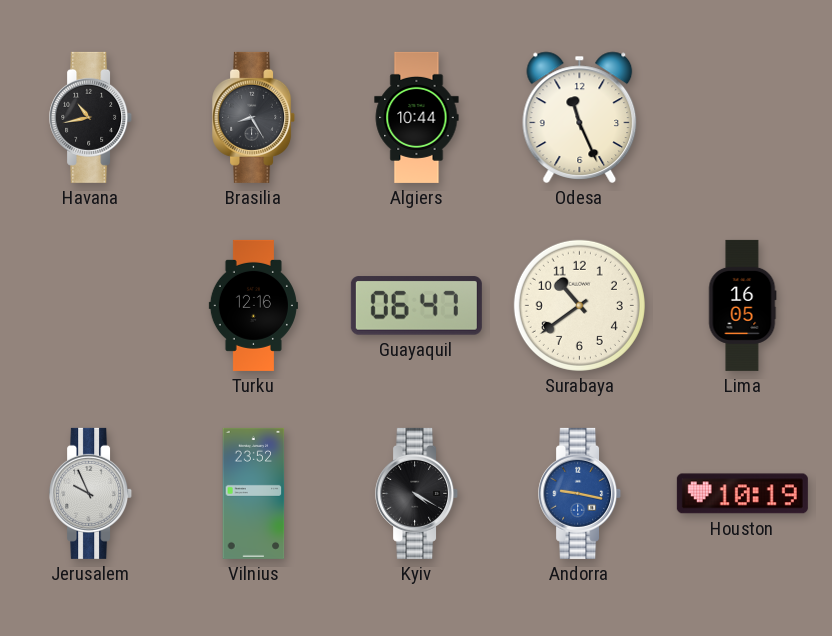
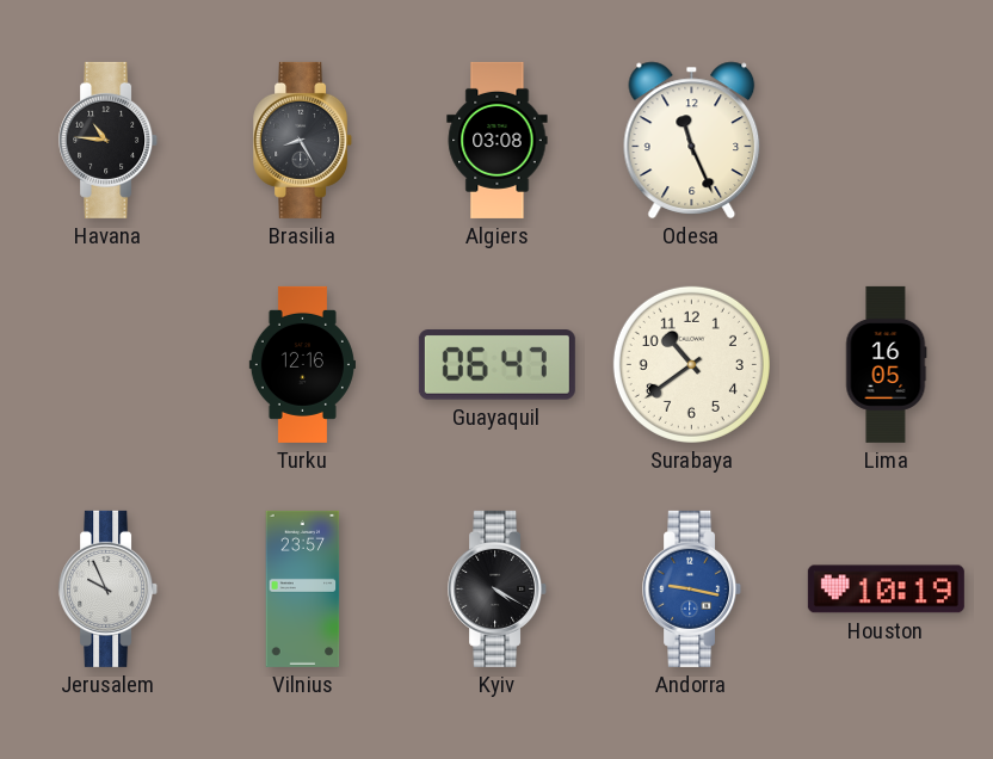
Havana: 10:43 -> 10:46 (109, 140)
Algiers: 10:44 -> 03:08 (498, 140)
Vilnius: 23:52 -> 23:57 (303, 588)
